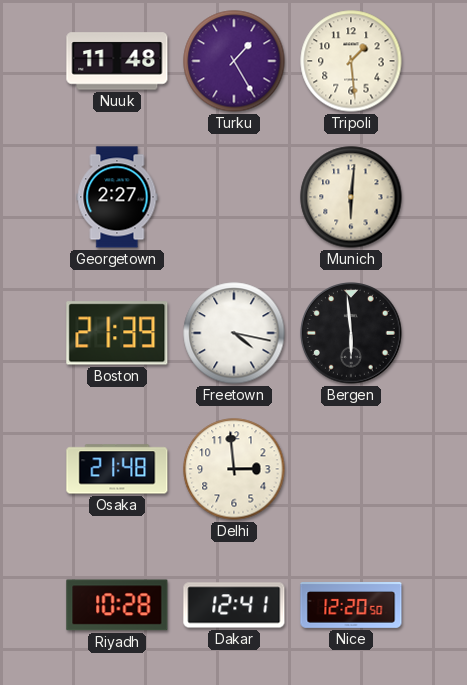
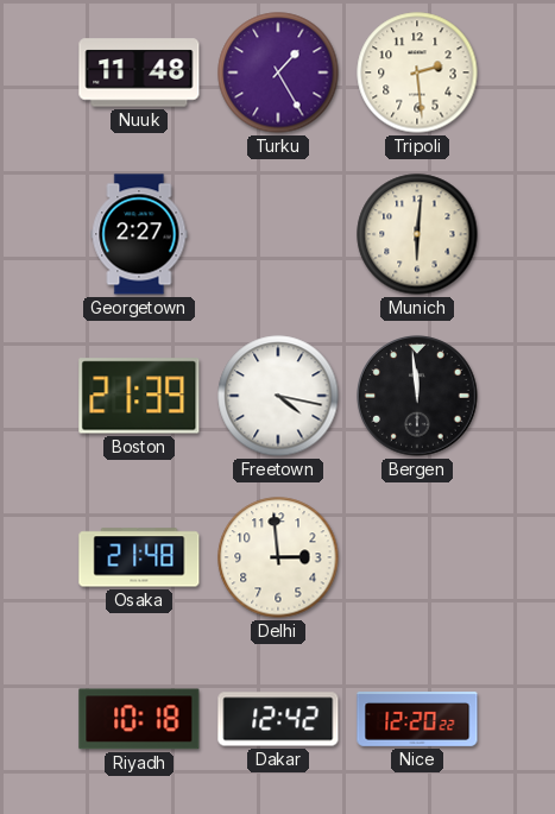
Tripoli: 1:29 -> 2:29 (417, 72)
Bergen: 5:59 -> 11:59 (417, 396)
Riyadh: 10:28 -> 10:18 (139, 719)
Dakar: 12:41 -> 12:42 (278, 719)
Nice: 12:20:50 -> 12:20:22 (417, 720)
